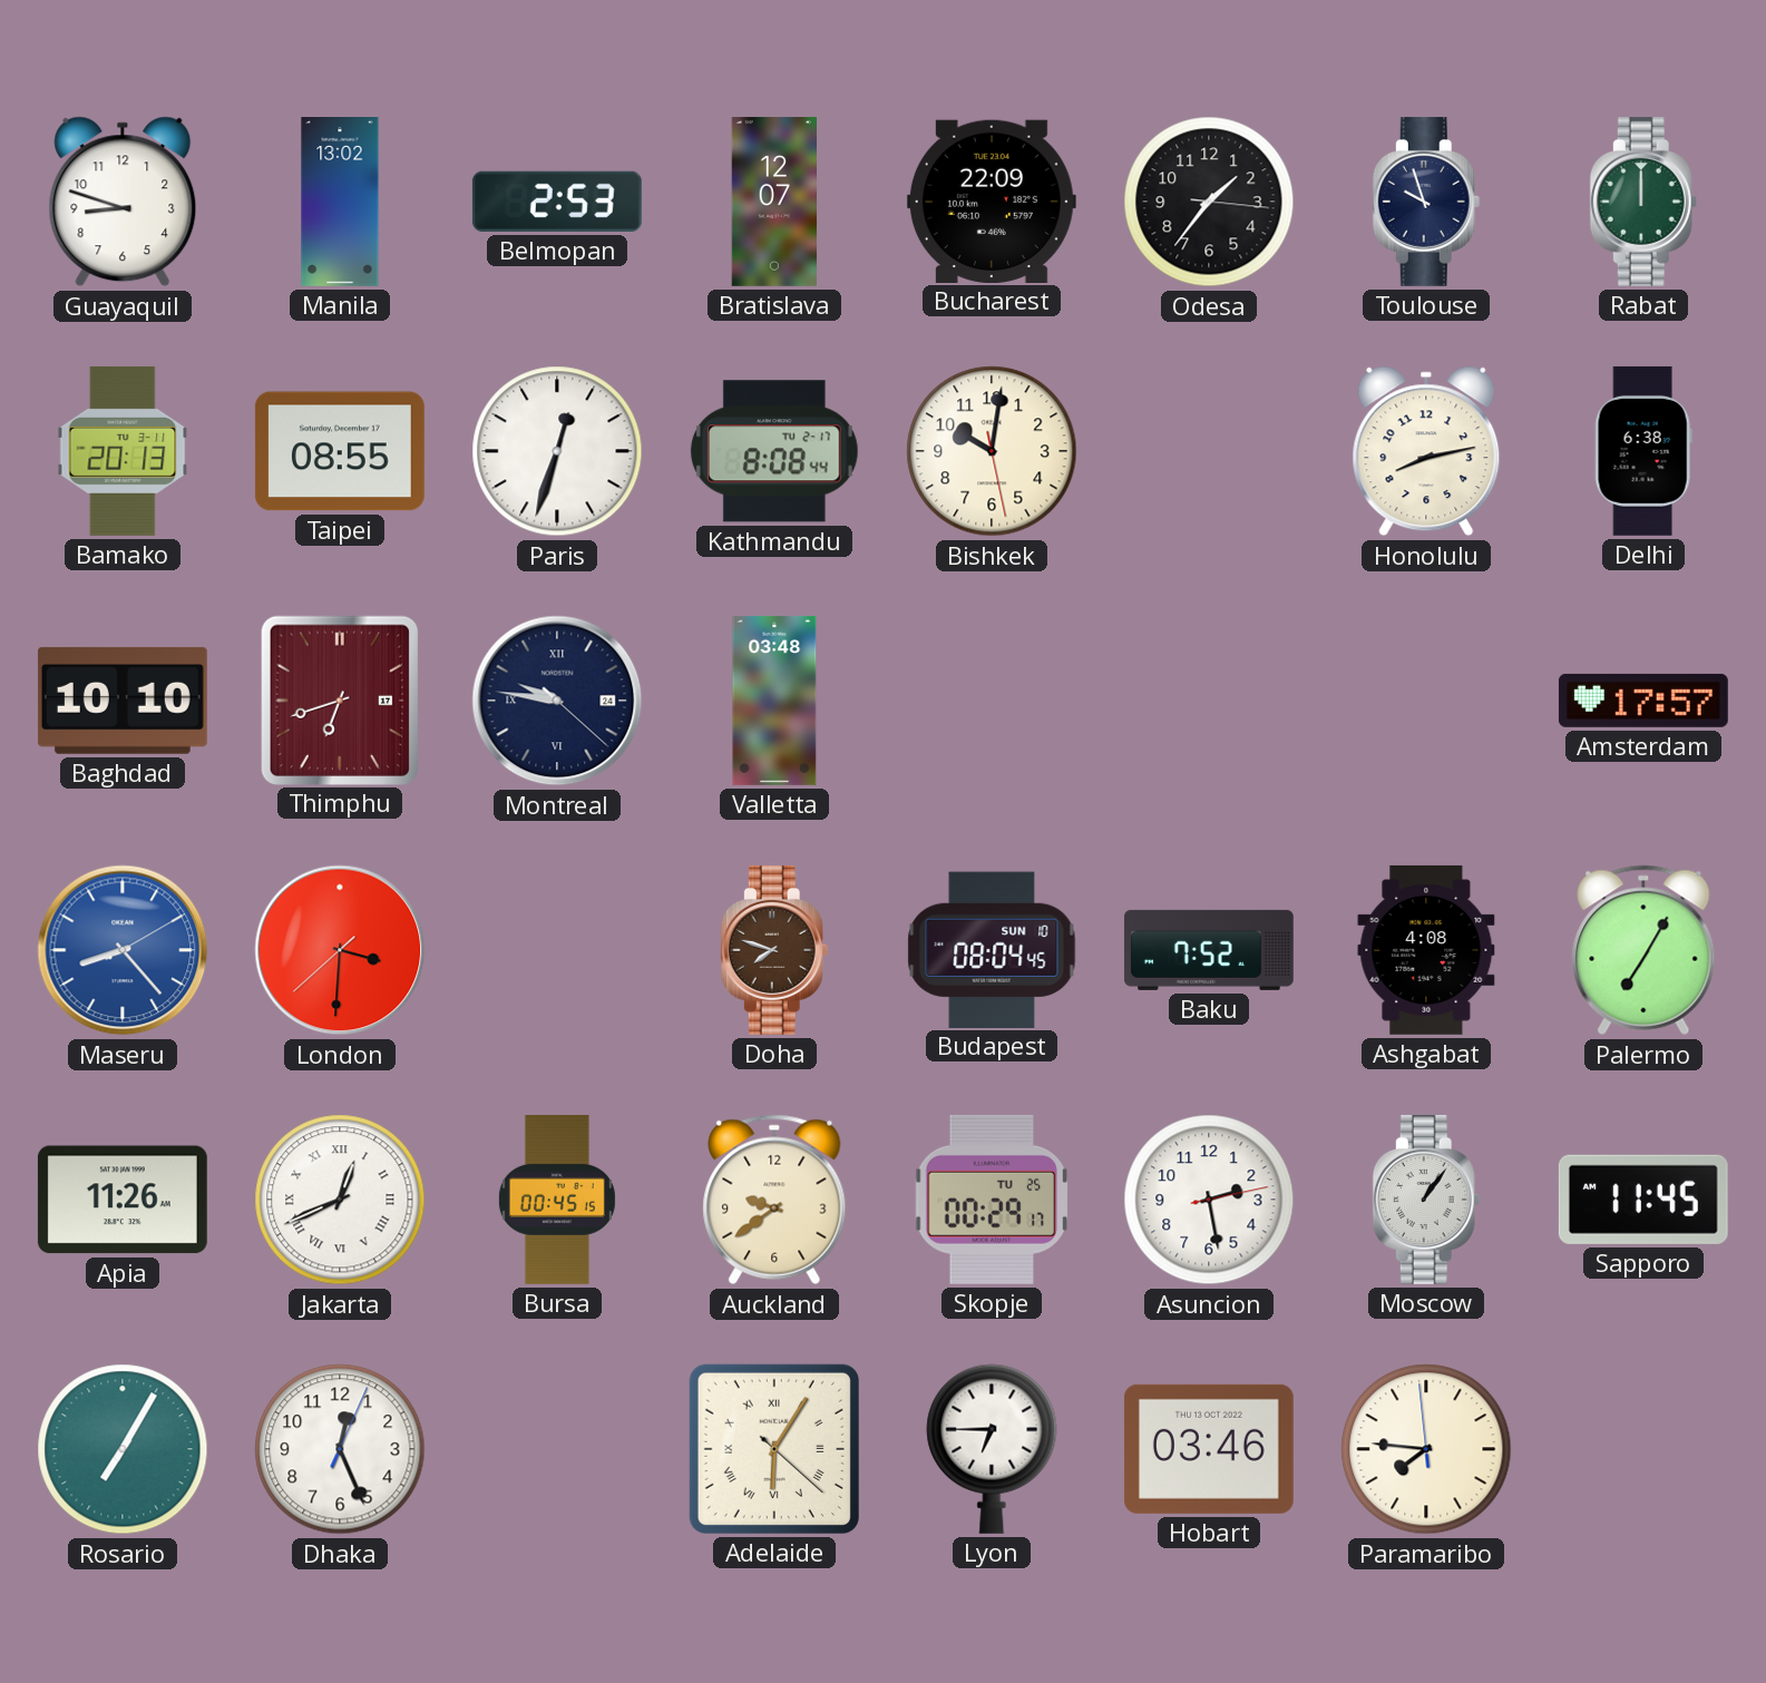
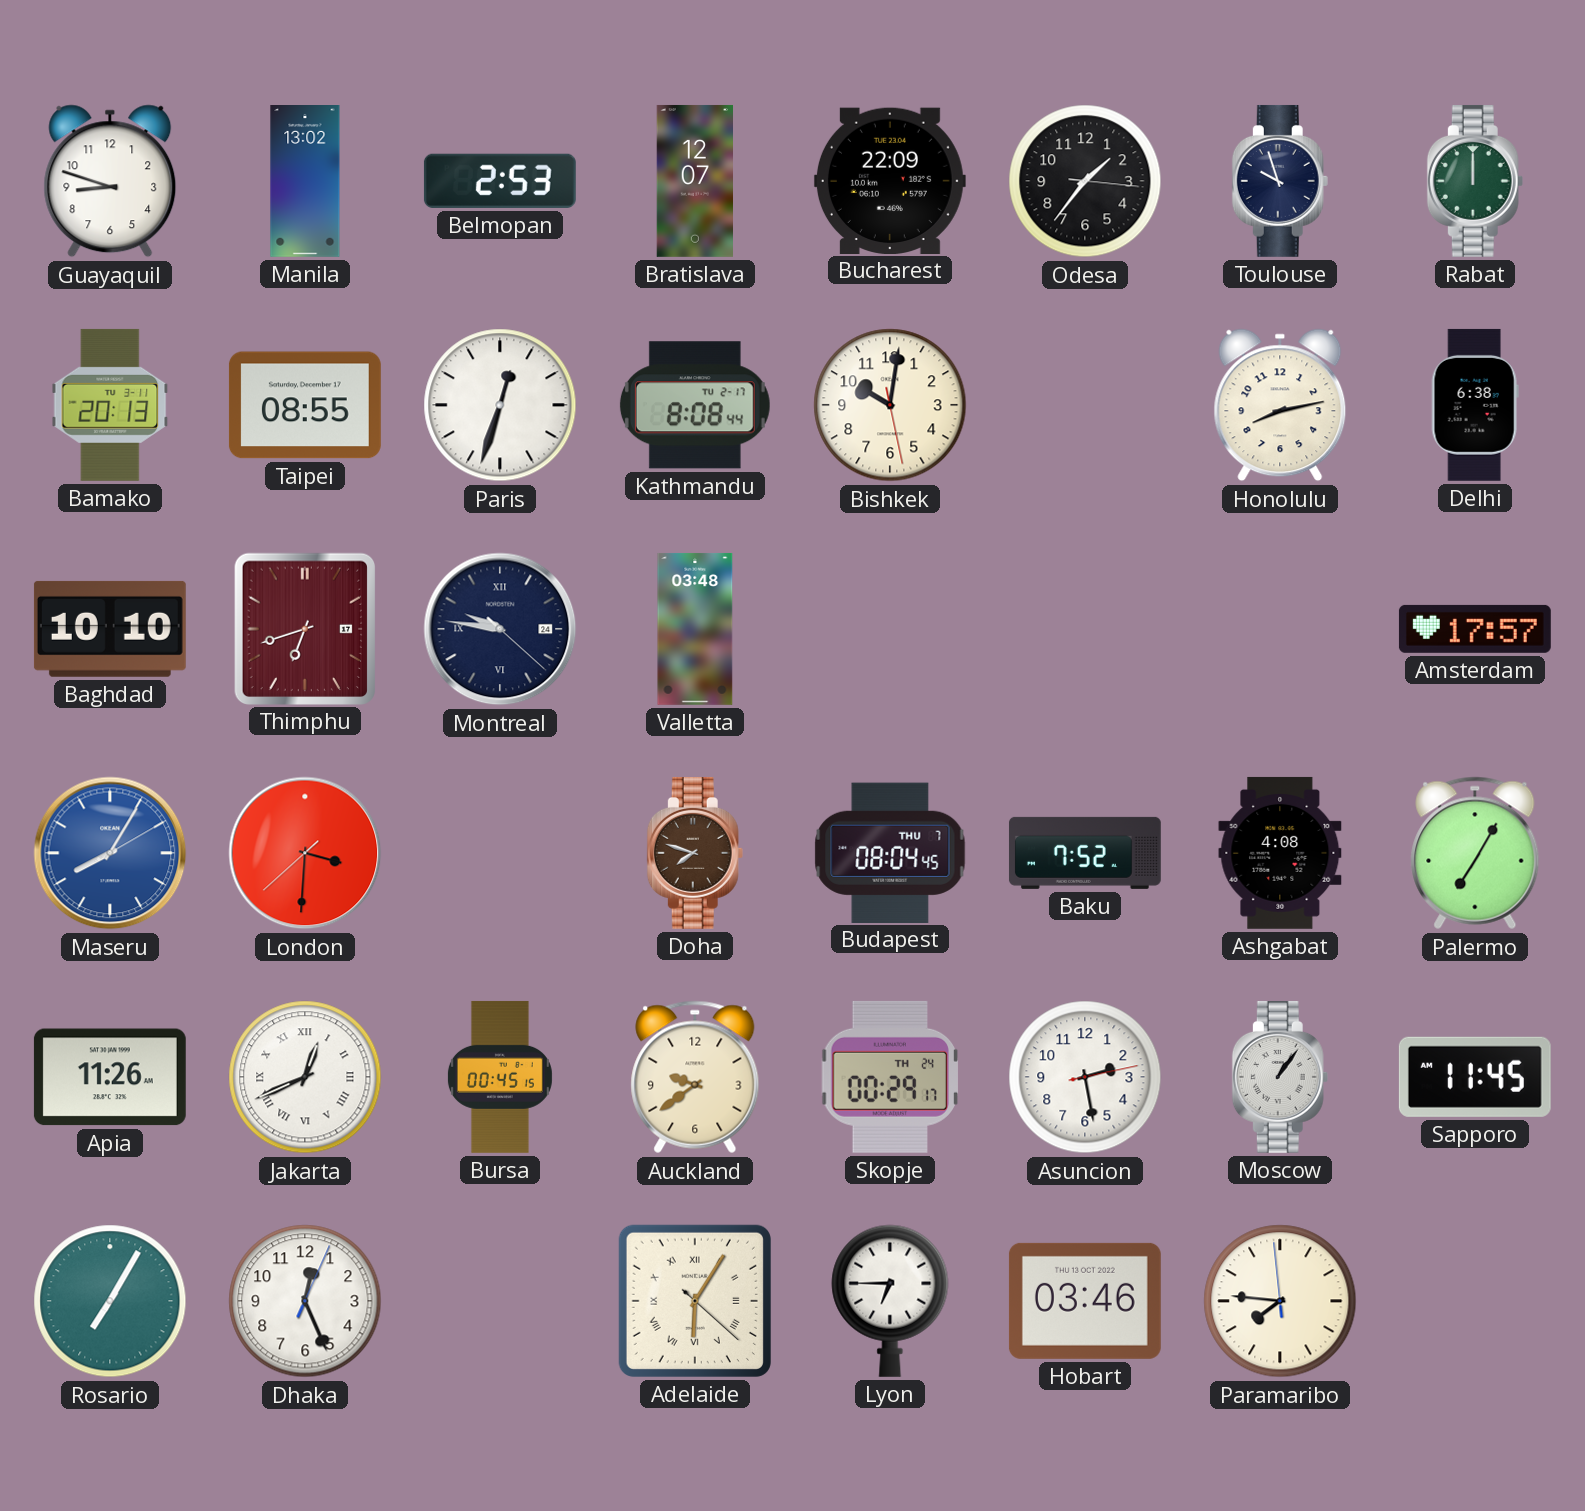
Maseru: 8:23 -> 8:05 (110, 853)
Budapest date: SUN 10 -> THU 7 (890, 852)
Skopje date: TU 25 -> TH 24 (890, 1077)
